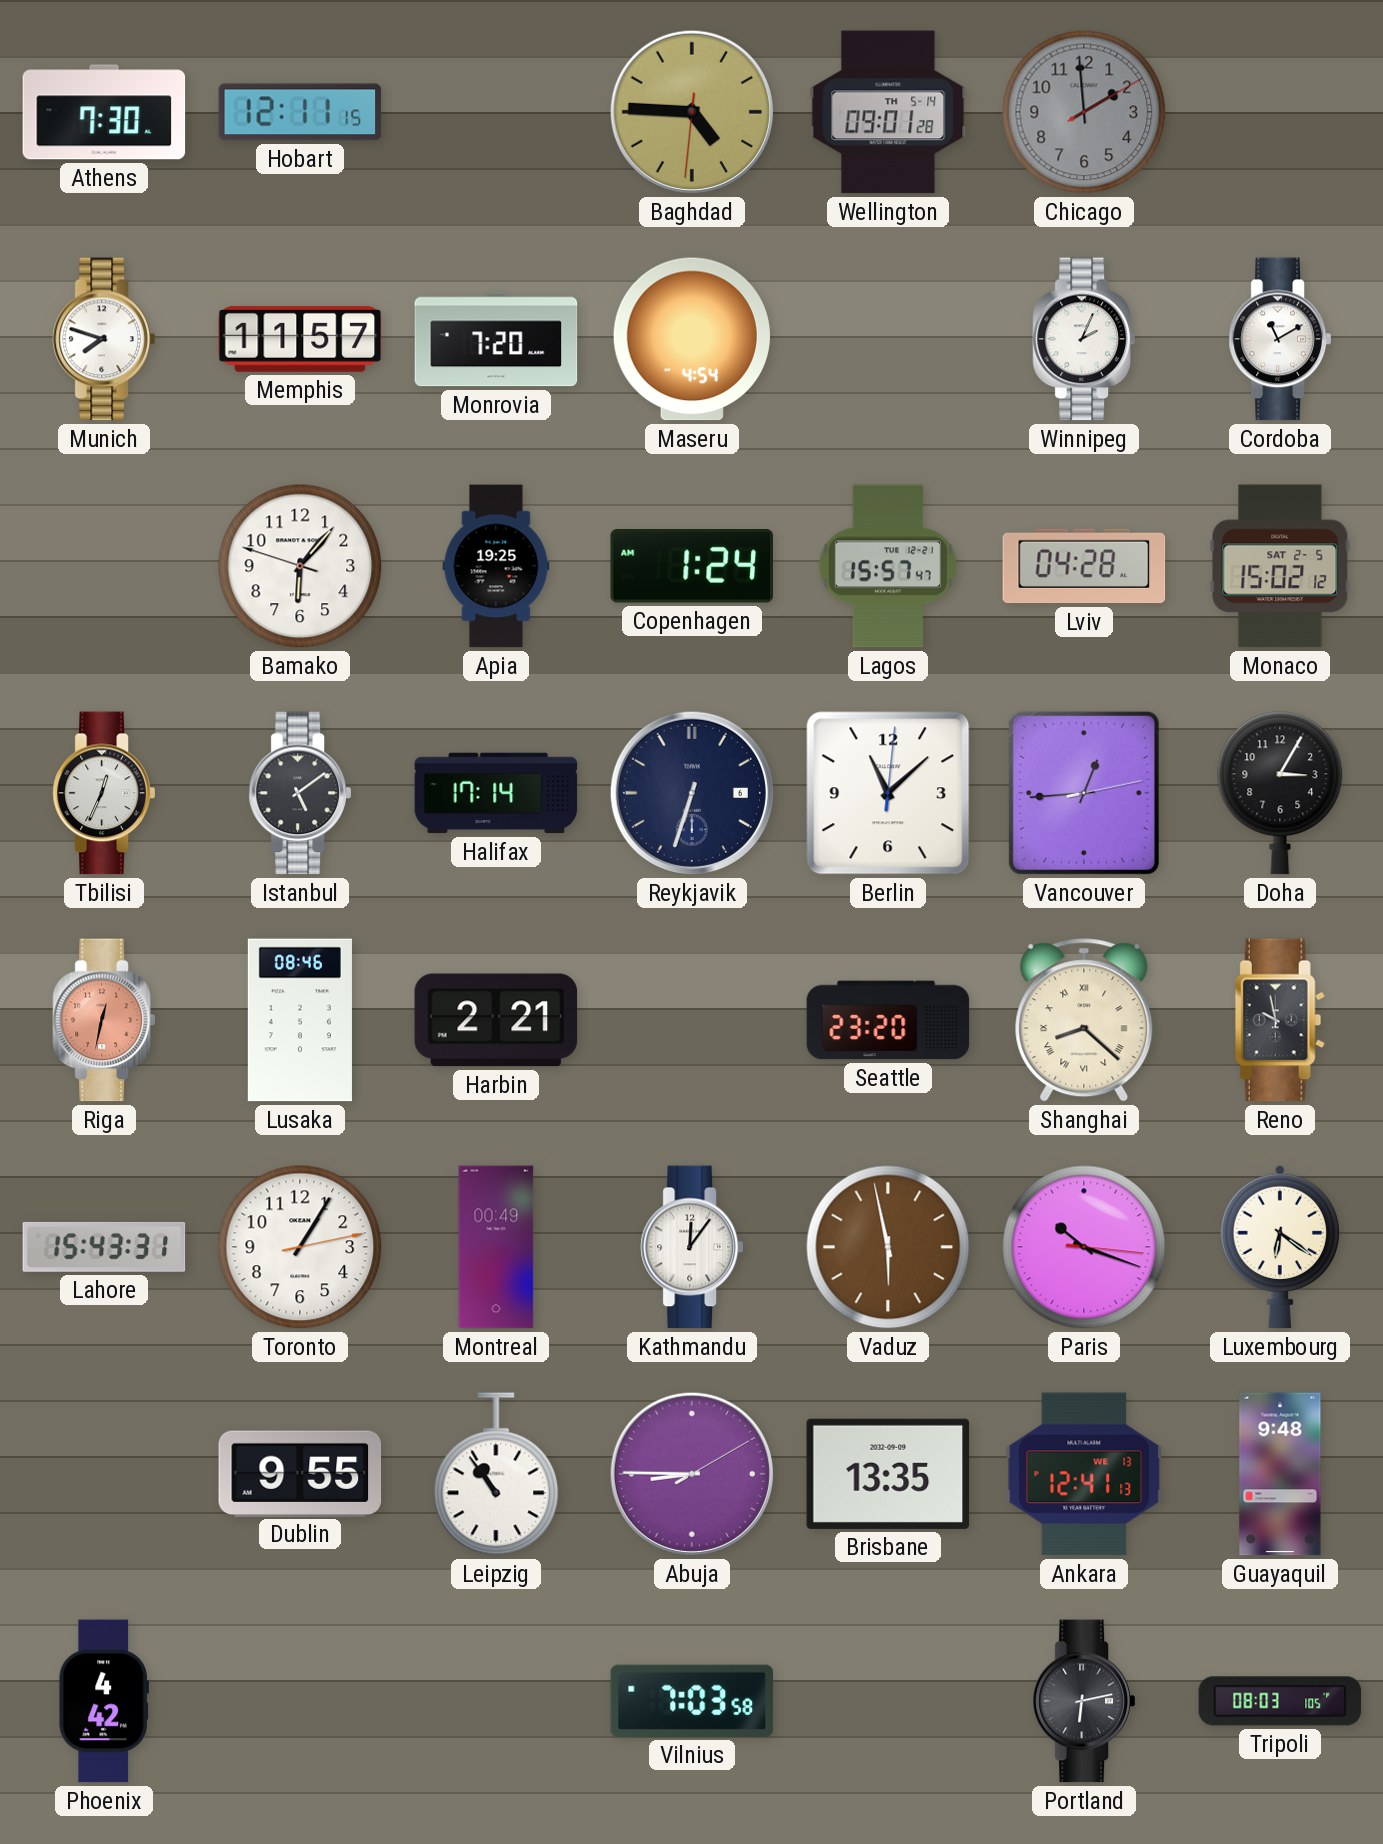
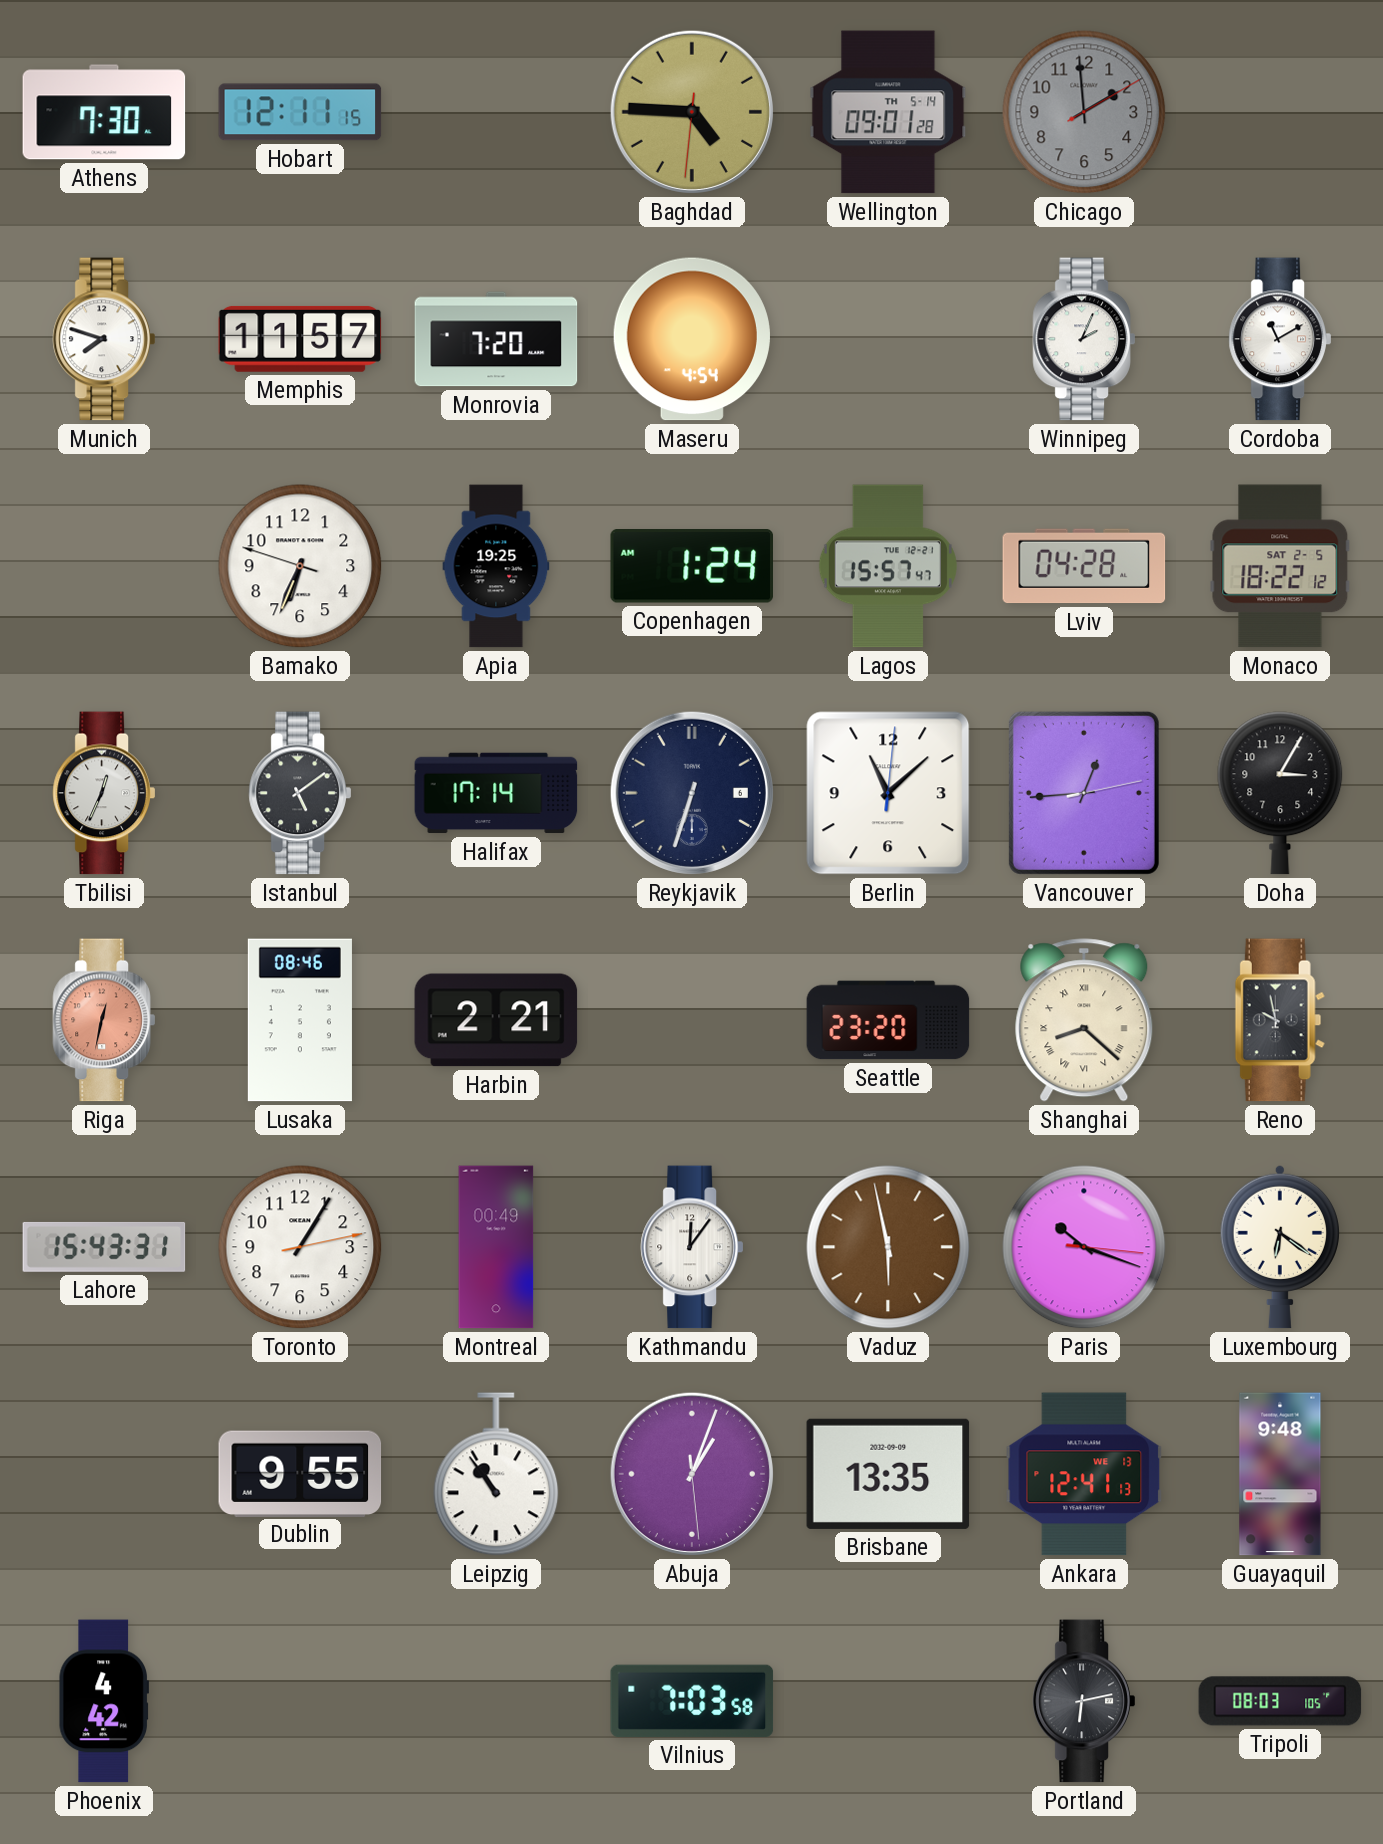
Bamako: 6:06 -> 6:33 (300, 566)
Monaco: 15:02 -> 18:22 (1280, 566)
Abuja: 8:45 -> 1:03 (692, 1474)
